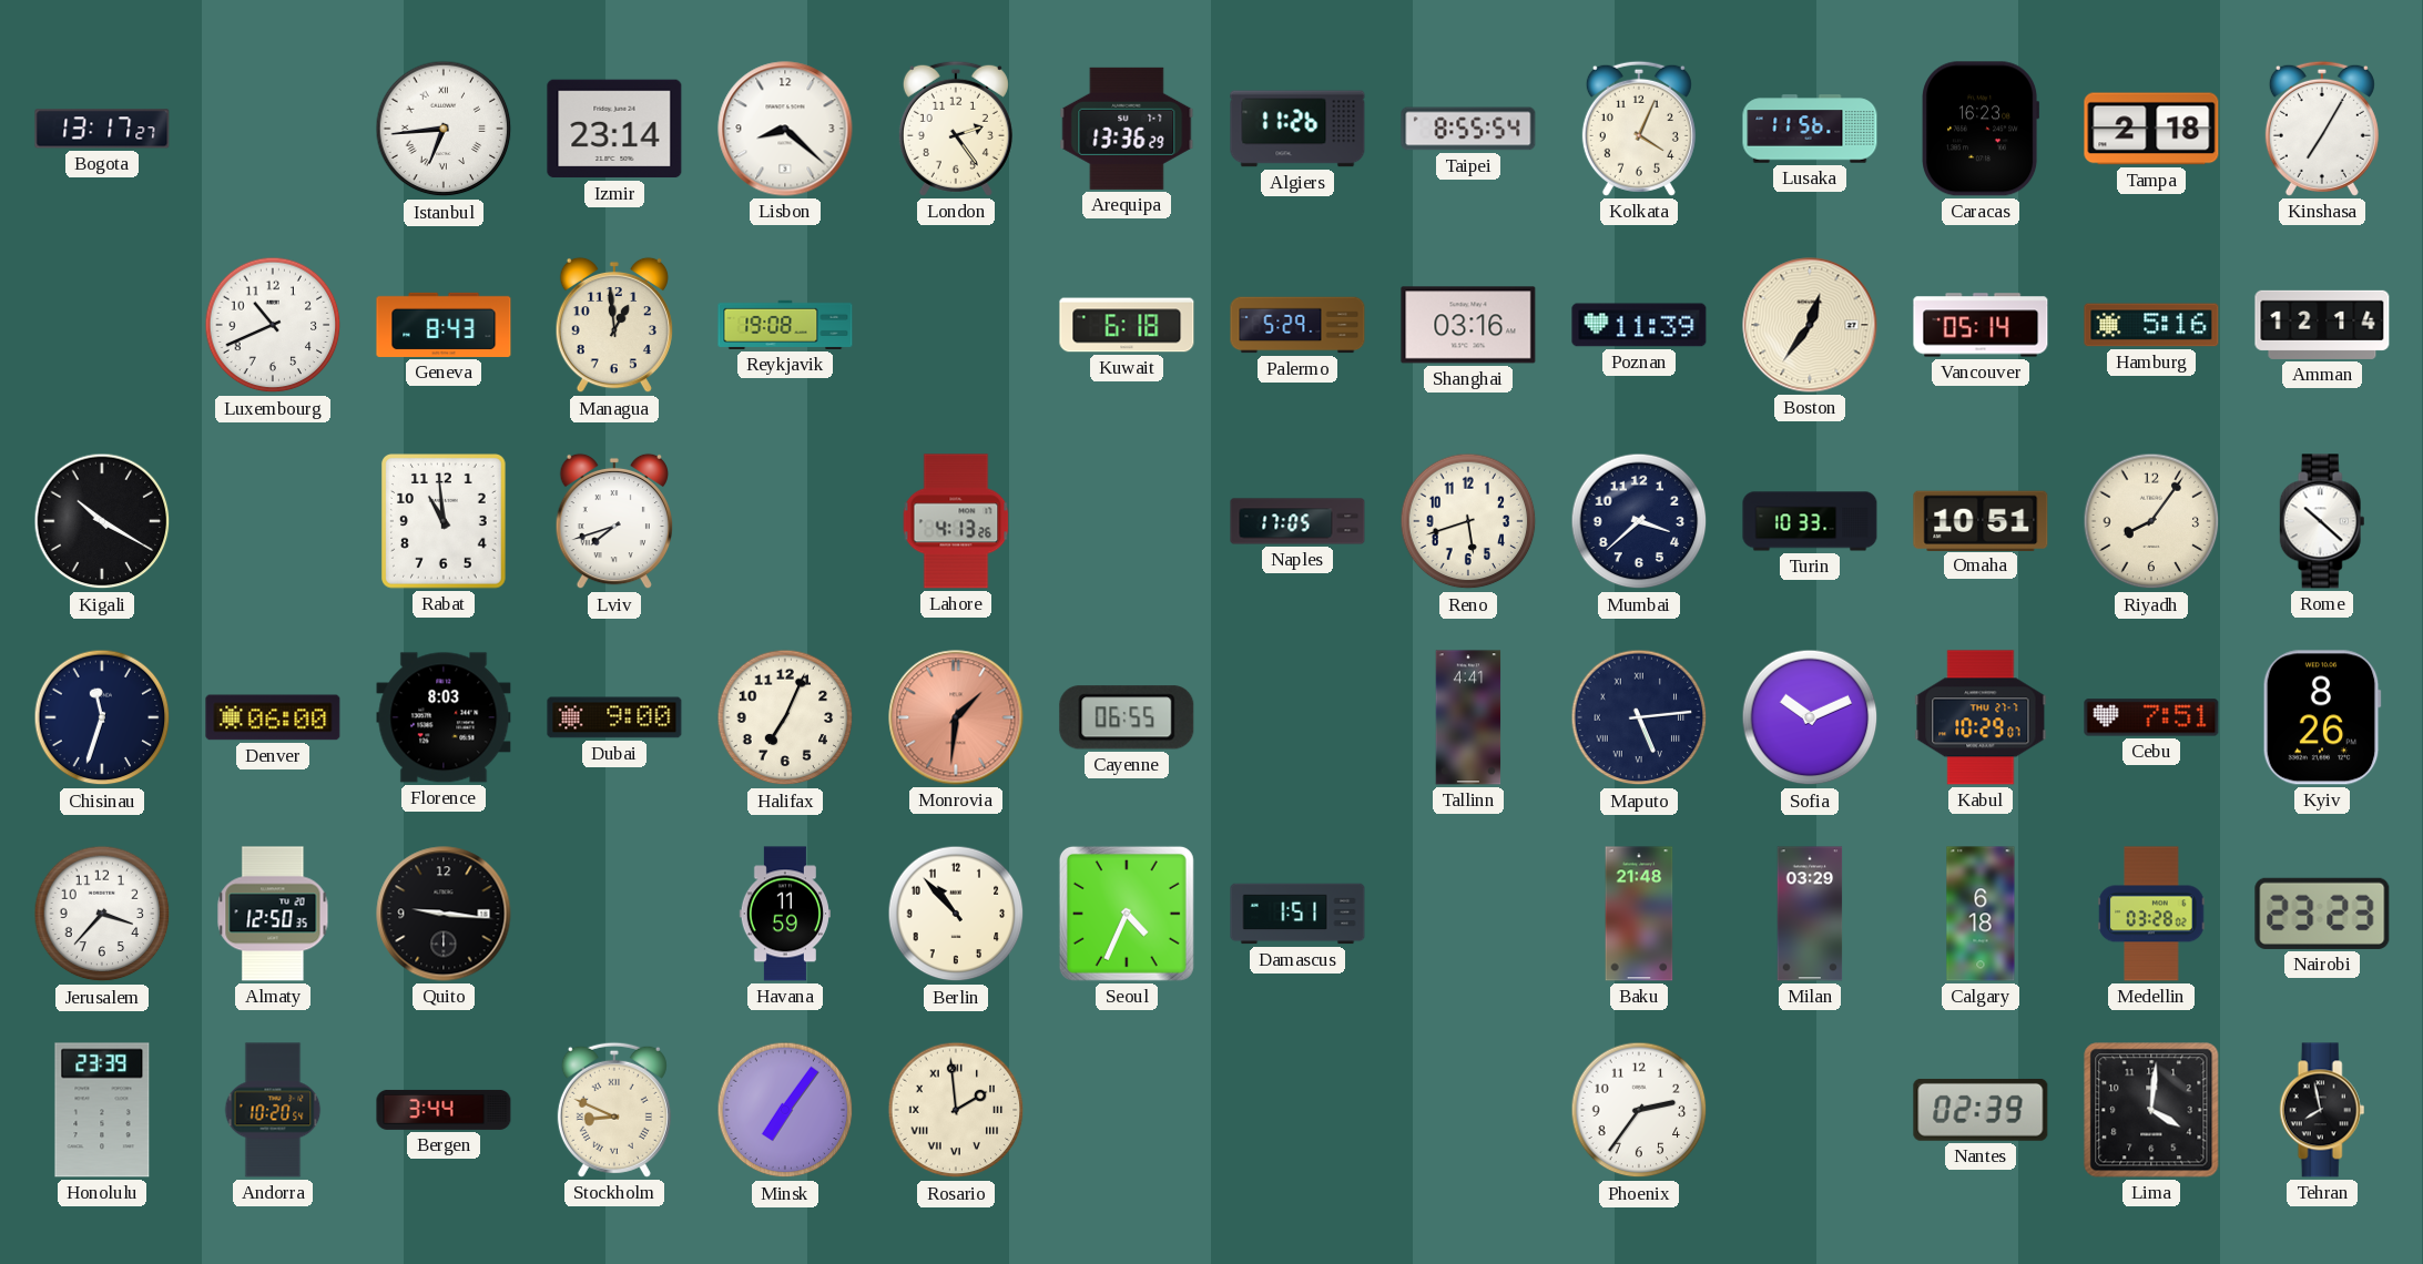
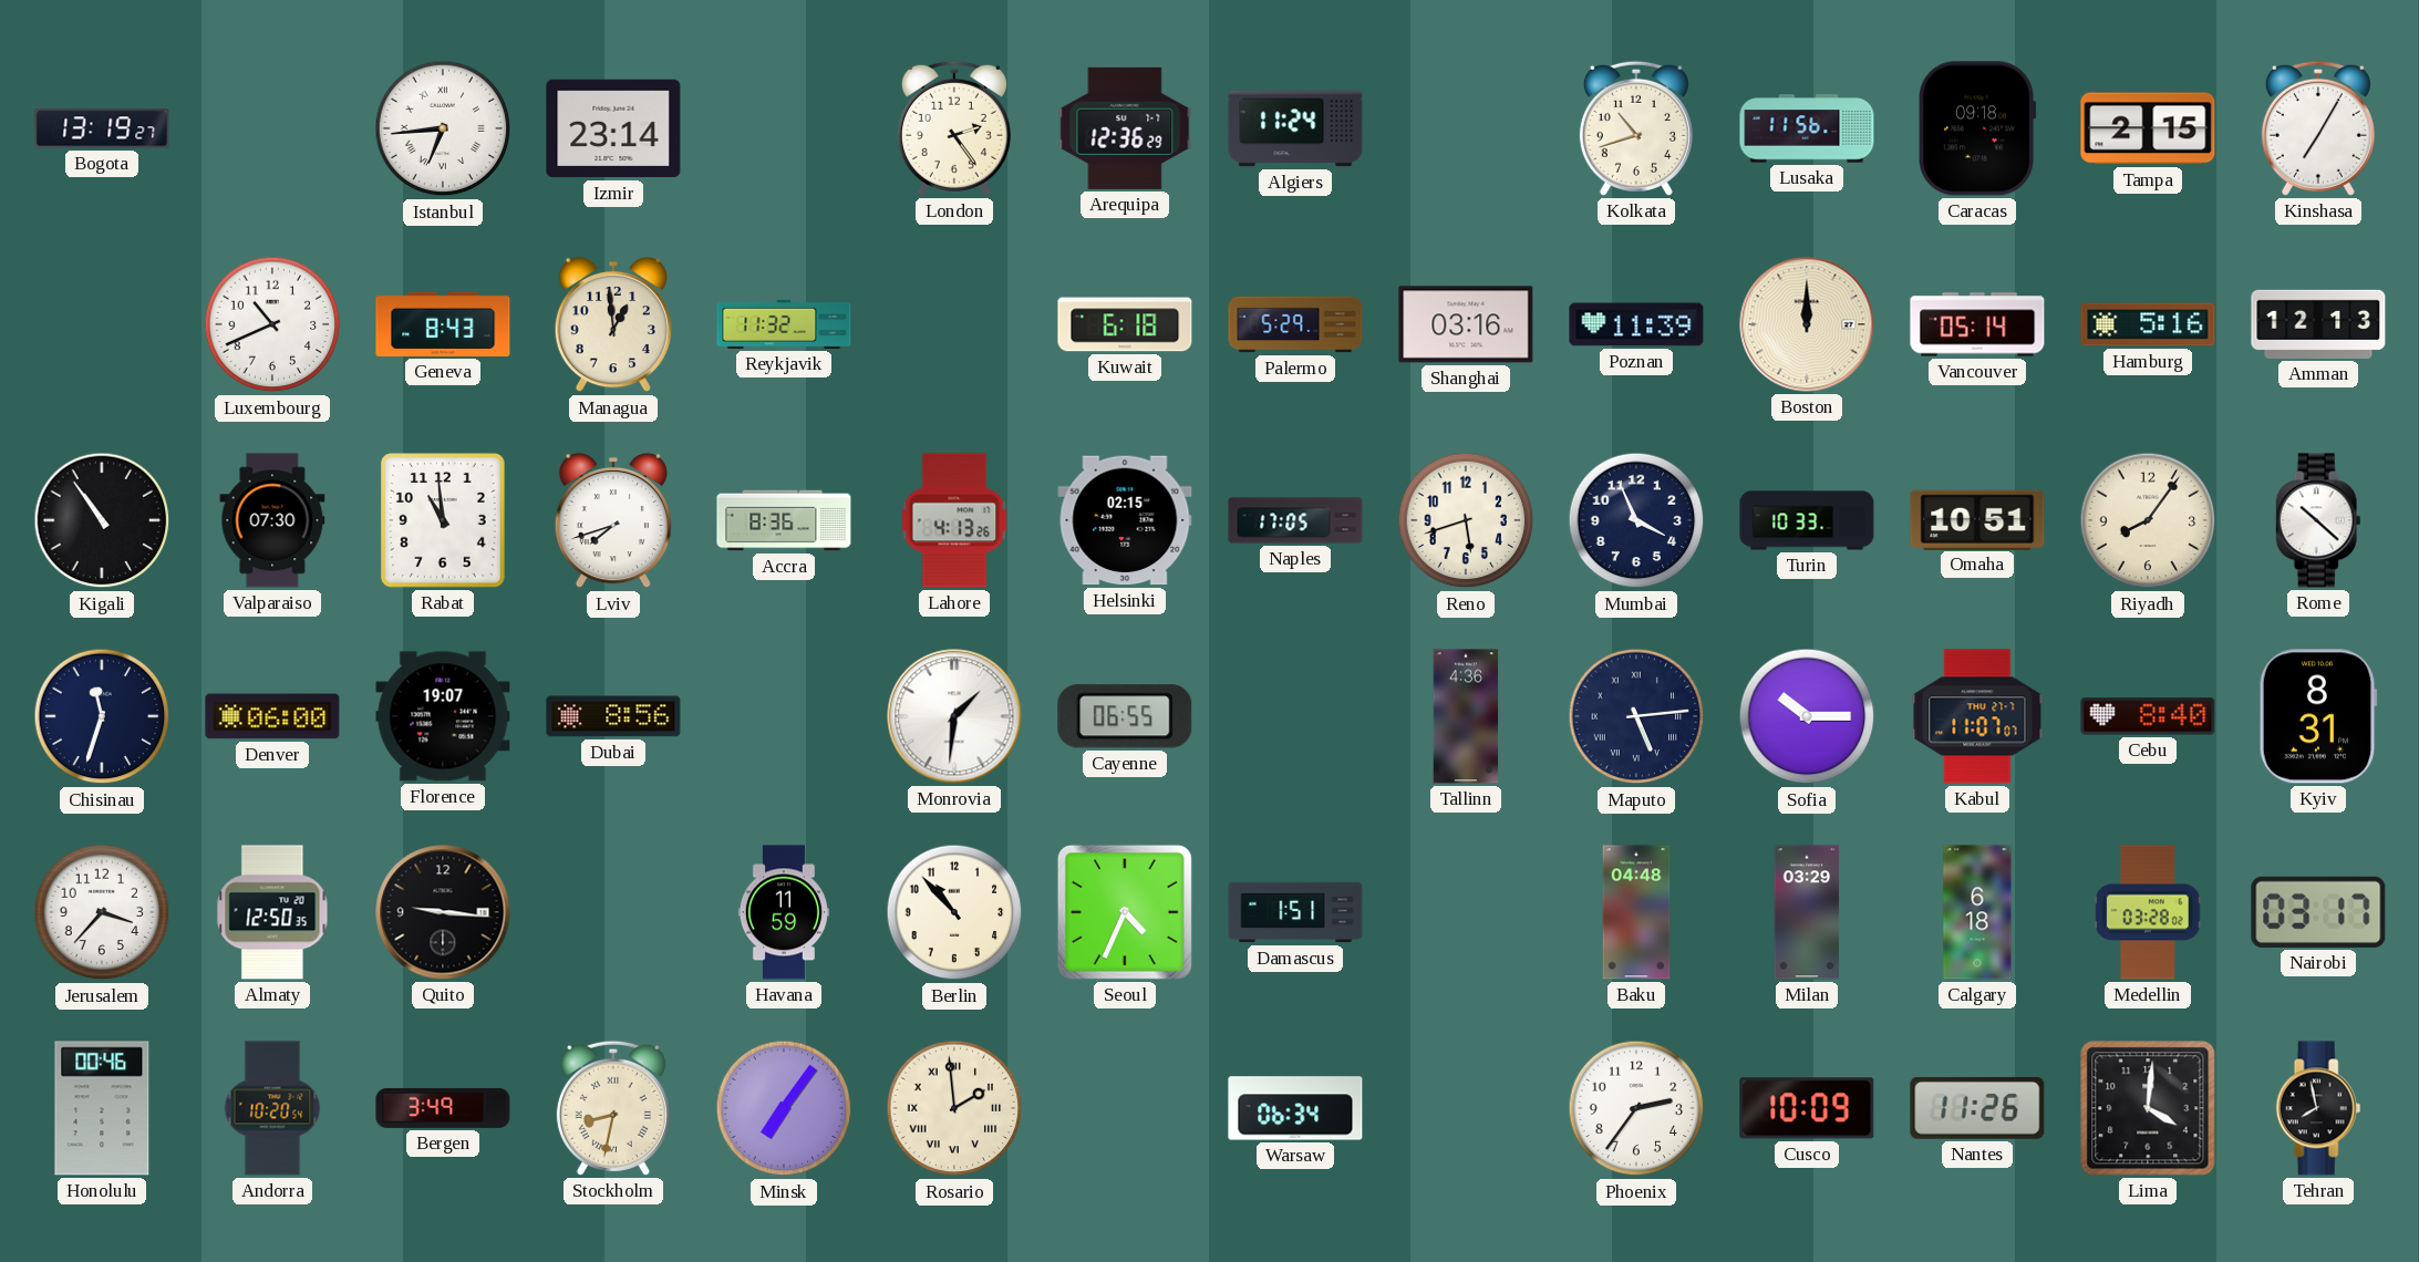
Bogota: 13:17 -> 13:19 (102, 128)
Lisbon: 8:22 -> none (785, 129)
Arequipa: 13:36 -> 12:36 (1125, 128)
Algiers: 11:26 -> 11:24 (1295, 128)
Taipei: 8:55 -> none (1468, 129)
Kolkata: 4:04 -> 10:42 (1636, 128)
Caracas: 16:23 -> 09:18 (1977, 128)
Tampa: 2:18 -> 2:15 (2148, 128)
Reykjavik: 19:08 -> 11:32 (784, 324)
Boston: 12:36 -> 12:00 (1807, 324)
Amman: 12:14 -> 12:13 (2318, 324)
Kigali: 10:20 -> 10:54 (102, 520)
Valparaiso: none -> 07:30 (272, 520)
Accra: none -> 8:36 (784, 520)
Helsinki: none -> 02:15 (1125, 520)
Mumbai: 3:38 -> 3:56 (1636, 520)
Florence: 8:03 -> 19:07 (443, 716)
Dubai: 9:00 -> 8:56 (613, 716)
Halifax: 7:04 -> none (785, 717)
Monrovia dial: salmon -> white (954, 716)
Tallinn: 4:41 -> 4:36 (1466, 716)
Sofia: 10:11 -> 10:15 (1807, 716)
Kabul: 10:29 -> 11:07 (1977, 716)
Cebu: 7:51 -> 8:40 (2148, 716)
Kyiv: 8:26 -> 8:31 (2318, 716)
Baku: 21:48 -> 04:48 (1636, 912)
Nairobi: 23:23 -> 03:17 (2318, 912)
Honolulu: 23:39 -> 00:46 (102, 1108)
Bergen: 3:44 -> 3:49 (443, 1108)
Stockholm: 8:49 -> 8:32 (613, 1108)
Warsaw: none -> 06:34 (1295, 1108)
Cusco: none -> 10:09 (1807, 1108)
Nantes: 02:39 -> 11:26 (1977, 1108)
